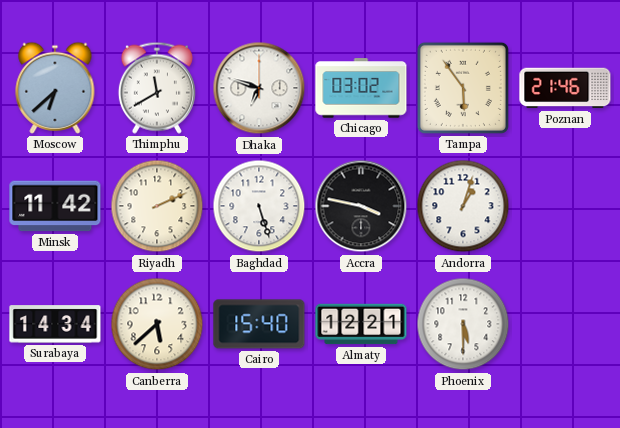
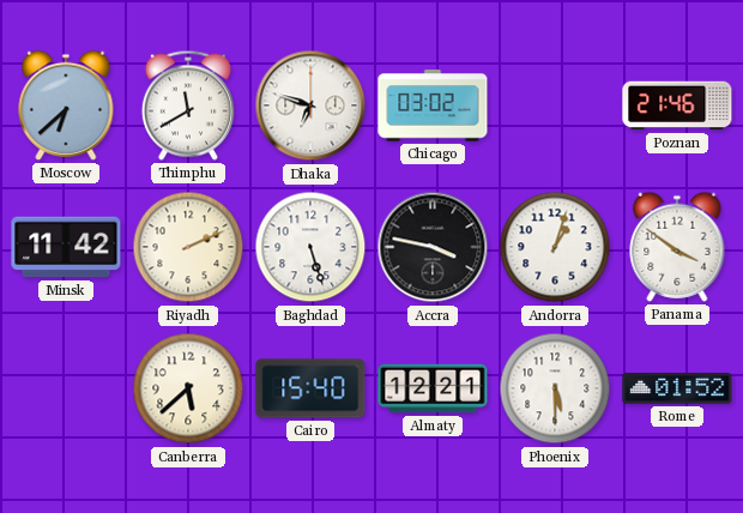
Tampa: 5:54 -> none (463, 88)
Panama: none -> 3:51 (677, 247)
Surabaya: 14:34 -> none (55, 324)
Rome: none -> 01:52 (677, 388)
